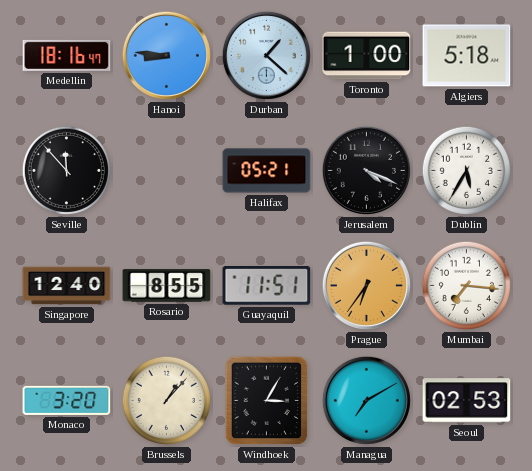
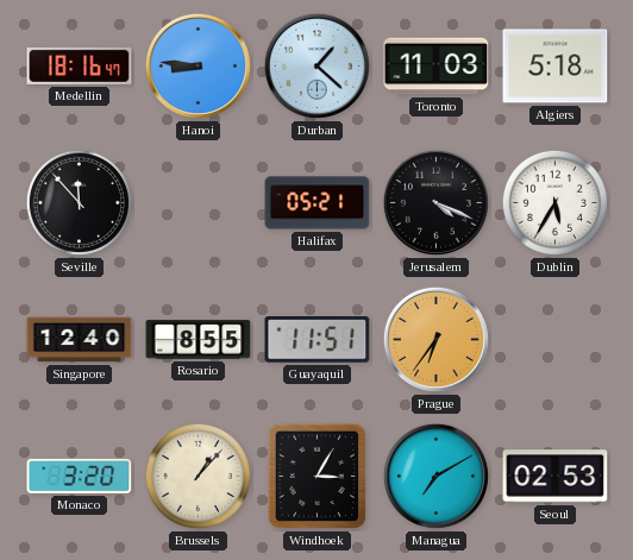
Toronto: 1:00 -> 11:03 (437, 67)
Mumbai: 7:16 -> none (466, 285)
